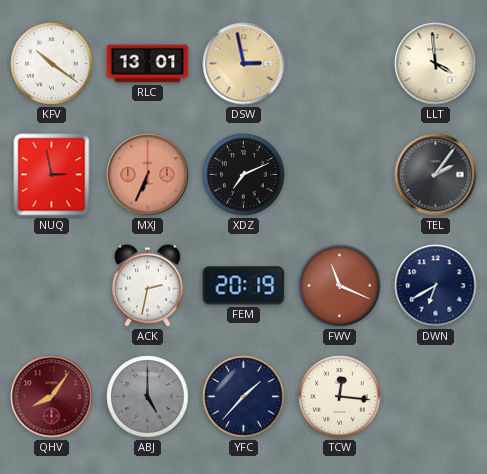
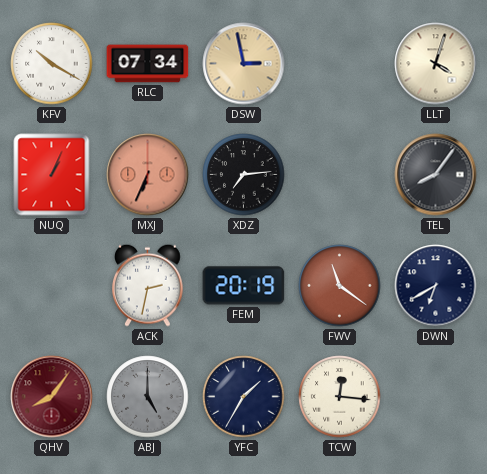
KFV: 10:21 -> 10:20 (52, 64)
RLC: 13:01 -> 07:34 (148, 64)
LLT: 3:59 -> 4:03 (436, 64)
NUQ: 2:58 -> 1:04 (52, 175)
XDZ: 7:11 -> 7:14 (244, 175)
TEL: 2:06 -> 8:06 (436, 175)
FWV: 11:19 -> 11:21 (340, 286)
YFC: 1:37 -> 1:35 (244, 397)
